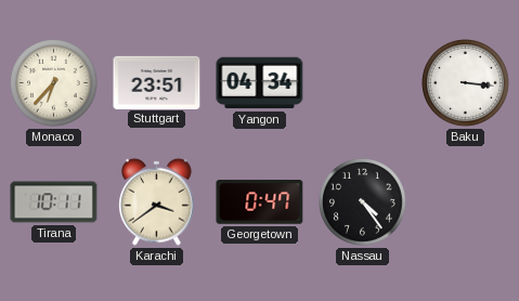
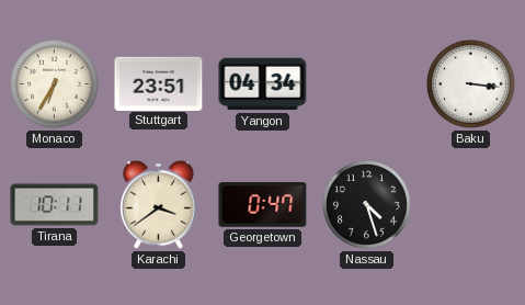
Monaco: 6:37 -> 6:35 (55, 84)
Nassau: 4:24 -> 4:27 (367, 205)
